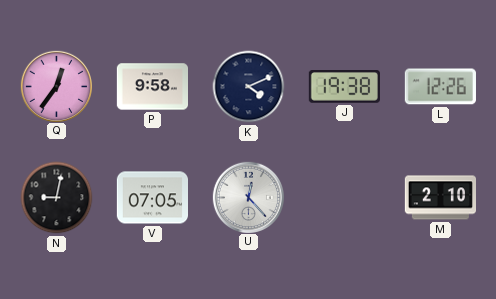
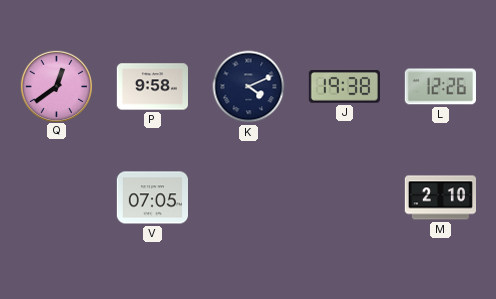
Q: 12:36 -> 12:39 (56, 86)
N: 9:02 -> none (57, 198)
U: 12:23 -> none (248, 197)
